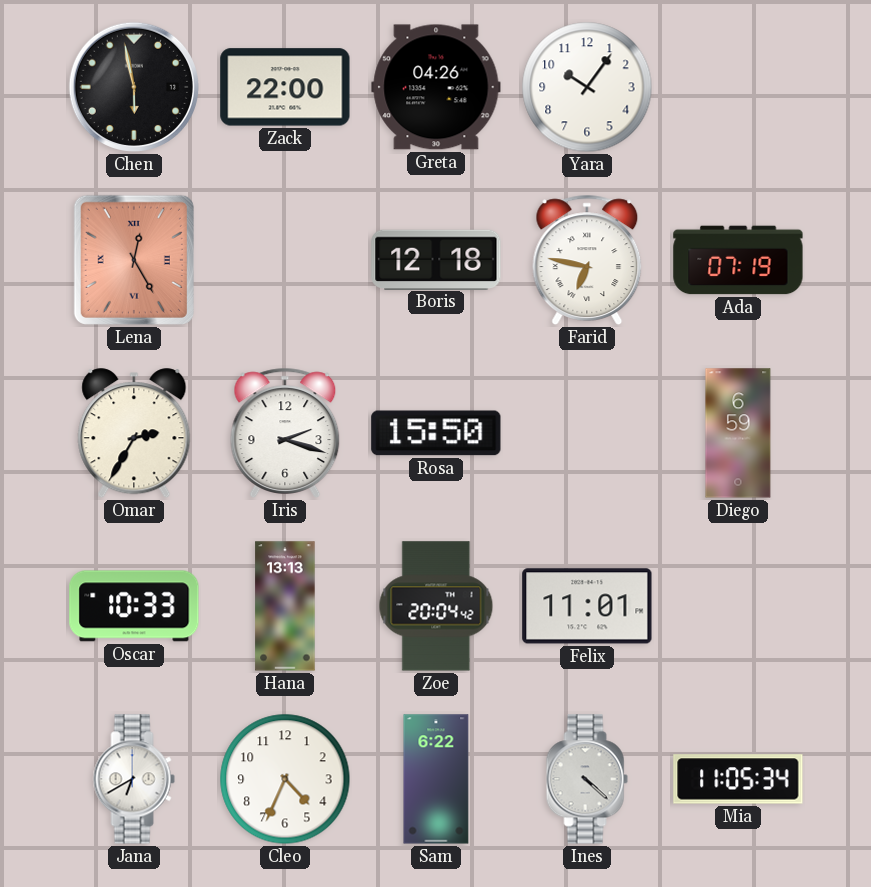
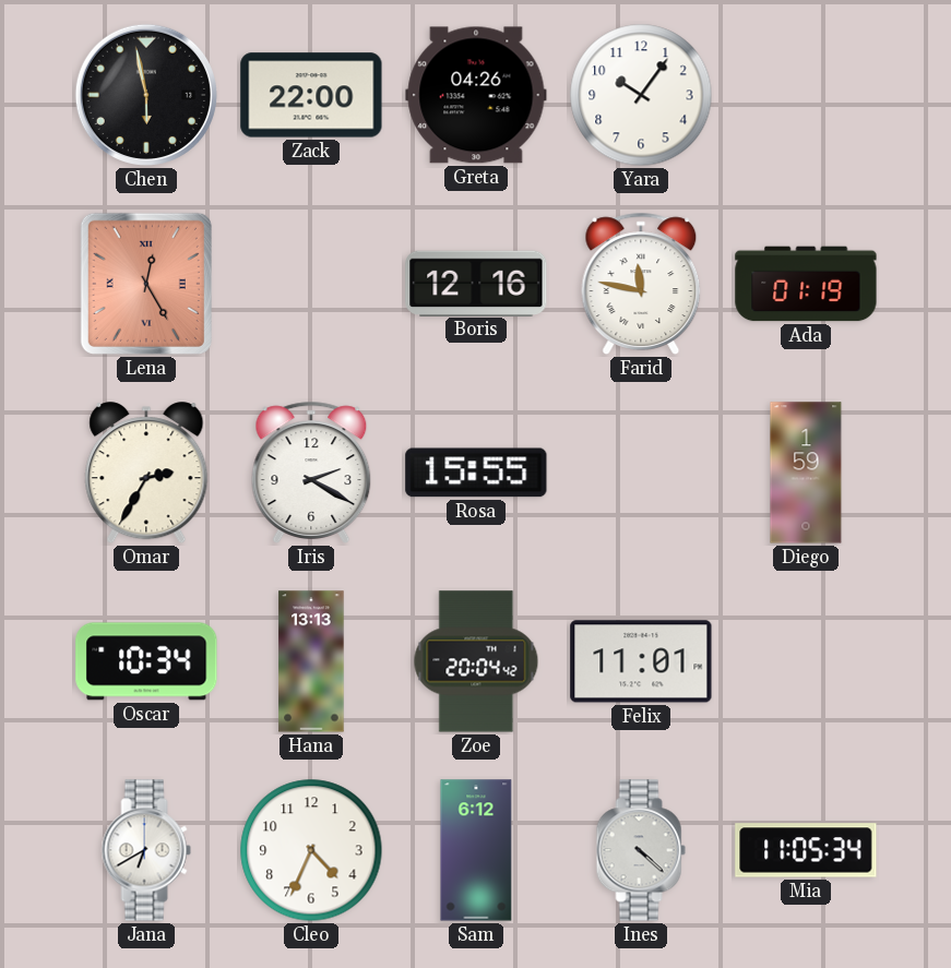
Boris: 12:18 -> 12:16 (476, 283)
Farid: 6:47 -> 11:47 (641, 284)
Ada: 07:19 -> 01:19 (806, 284)
Iris: 2:18 -> 2:20 (311, 473)
Rosa: 15:50 -> 15:55 (476, 473)
Diego: 6:59 -> 1:59 (806, 473)
Oscar: 10:33 -> 10:34 (146, 661)
Sam: 6:22 -> 6:12 (476, 850)
